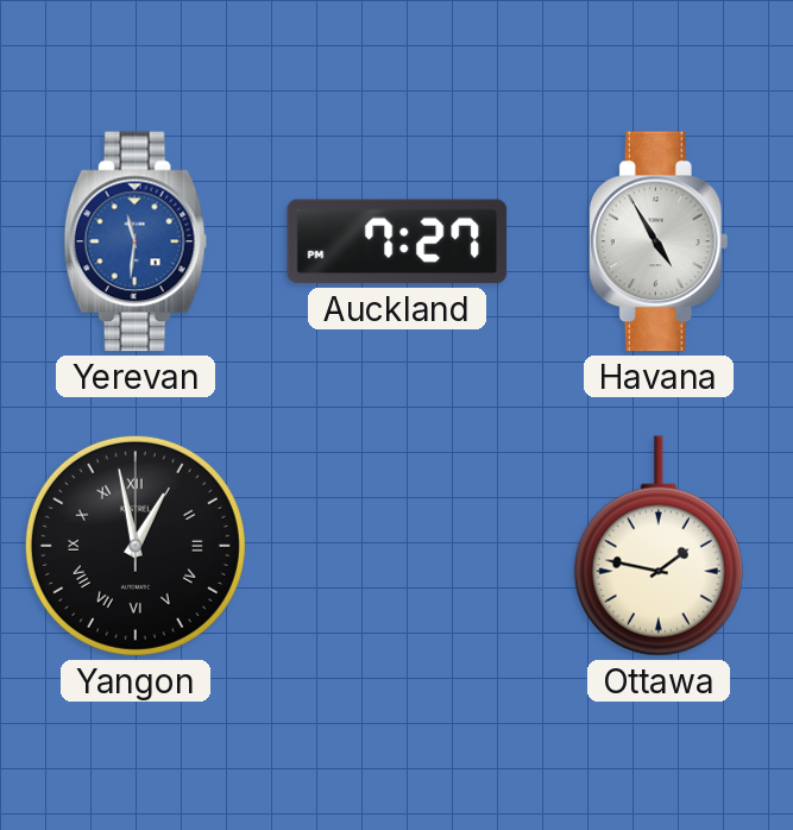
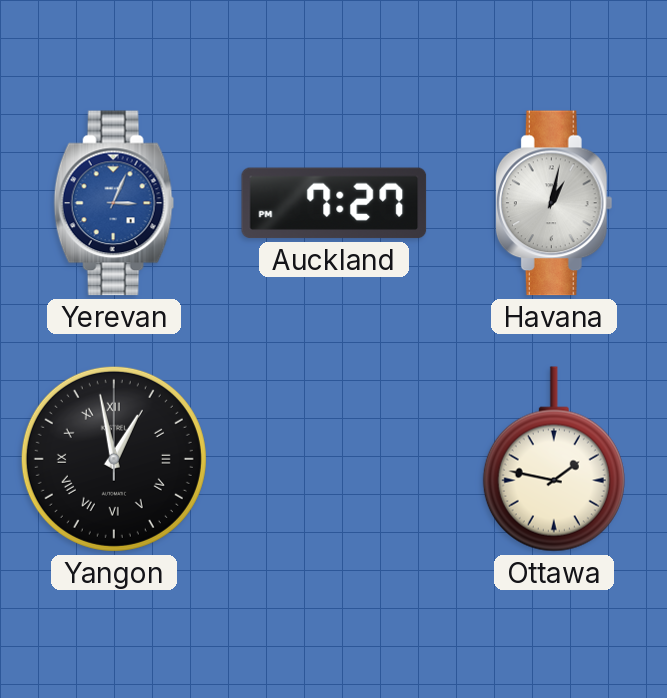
Yerevan: 11:31 -> 3:04 (114, 203)
Havana: 4:55 -> 1:02 (554, 203)
